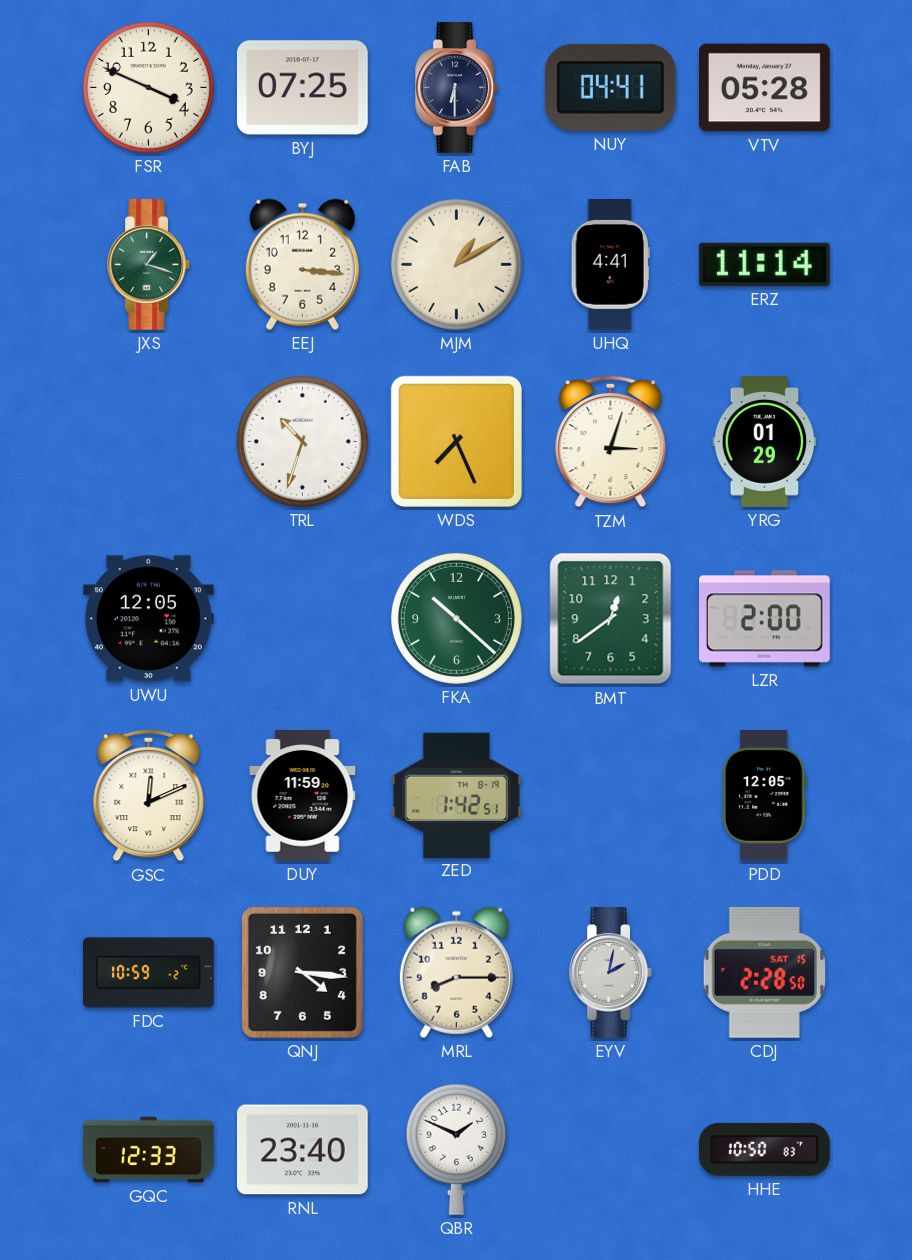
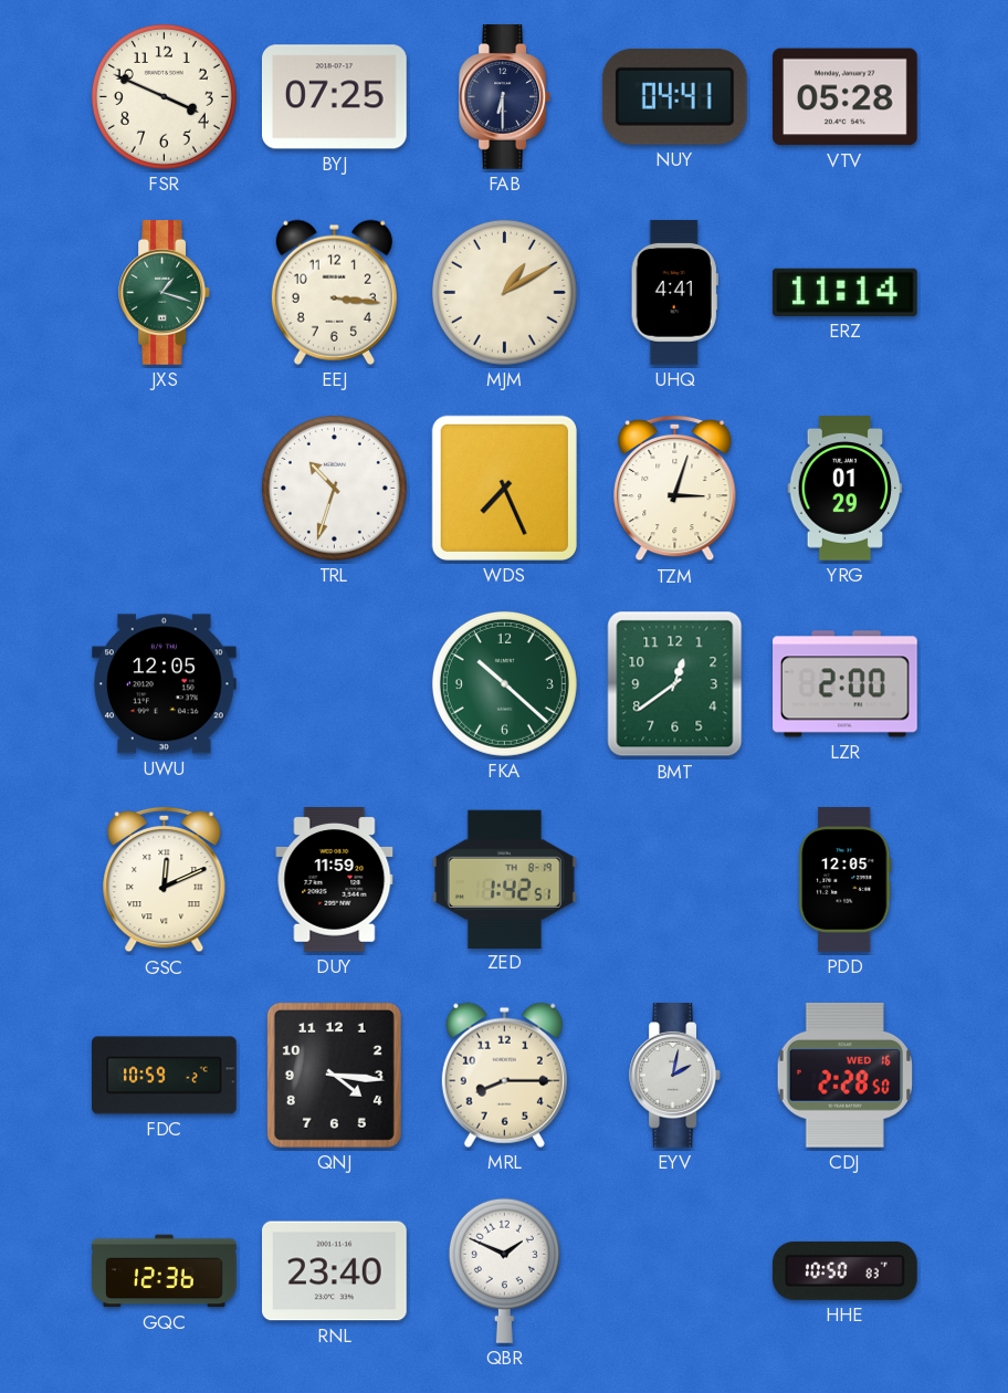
CDJ date: SAT 15 -> WED 16 (844, 1075)
GQC: 12:33 -> 12:36 (165, 1271)
